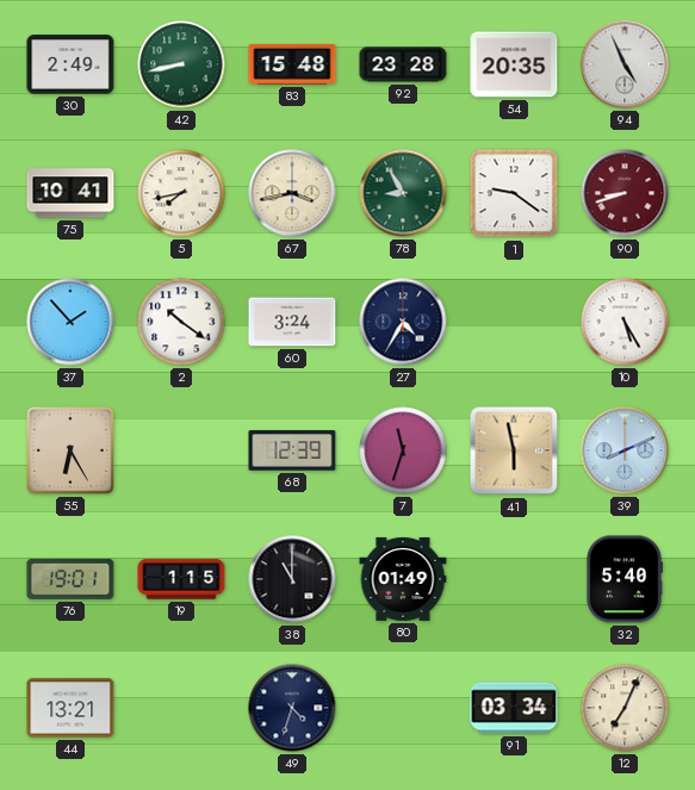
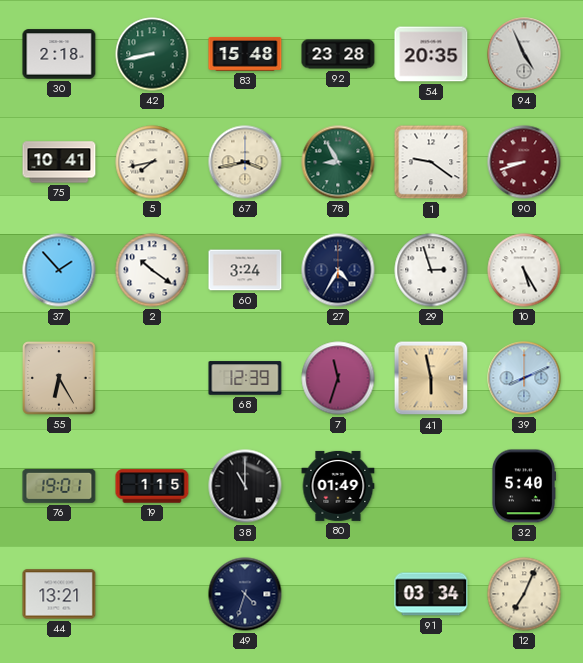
30: 2:49 -> 2:18 (59, 54)
29: none -> 2:57 (431, 270)
